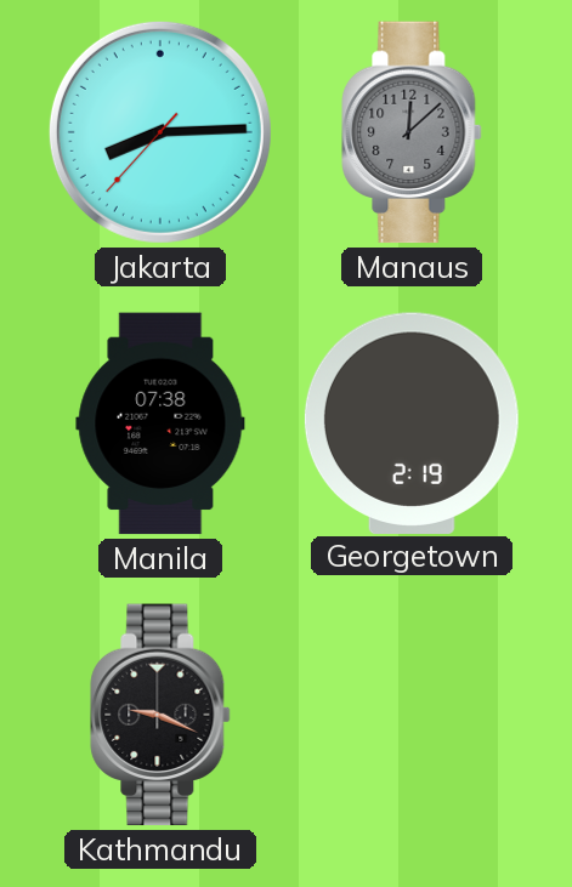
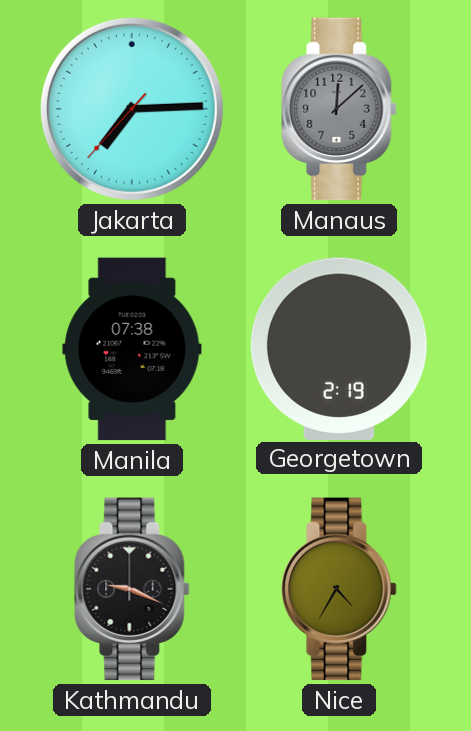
Jakarta: 8:14 -> 7:14 (132, 109)
Nice: none -> 4:35 (339, 589)
